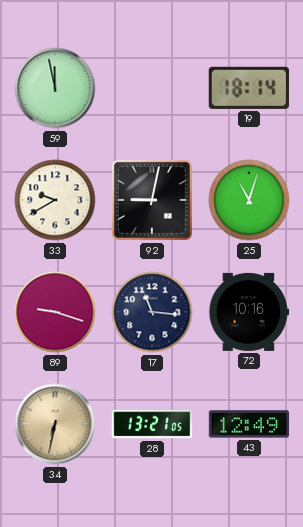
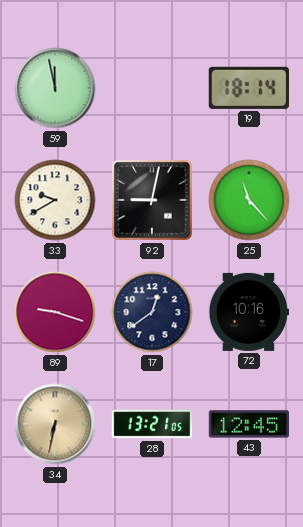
25: 11:03 -> 11:23 (249, 200)
17: 11:16 -> 12:39 (152, 312)
43: 12:49 -> 12:45 (249, 424)
